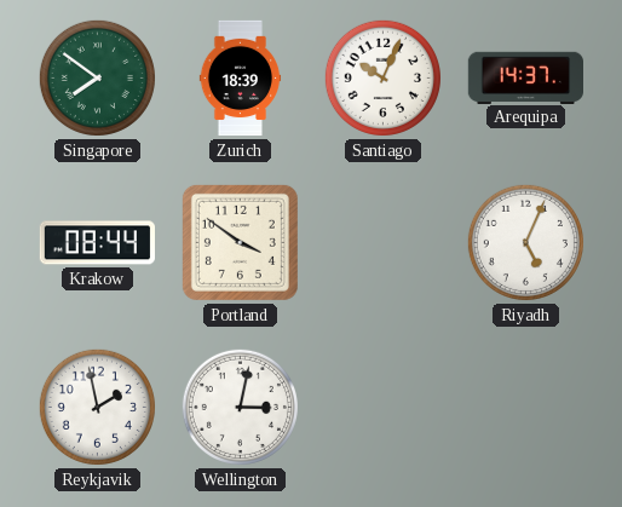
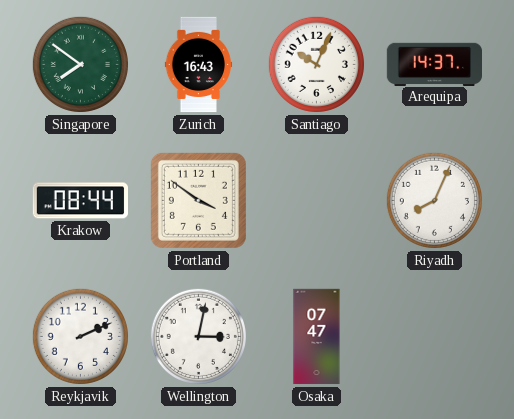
Zurich: 18:39 -> 16:43 (199, 65)
Riyadh: 5:04 -> 8:04 (434, 200)
Reykjavik: 1:58 -> 2:11 (80, 336)
Osaka: none -> 07:47 (317, 337)
